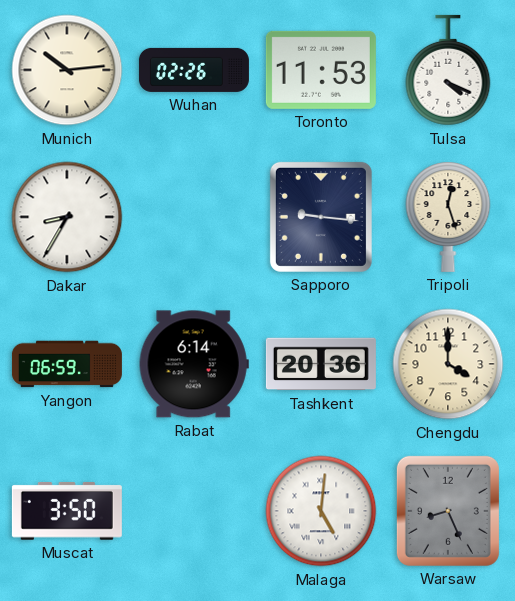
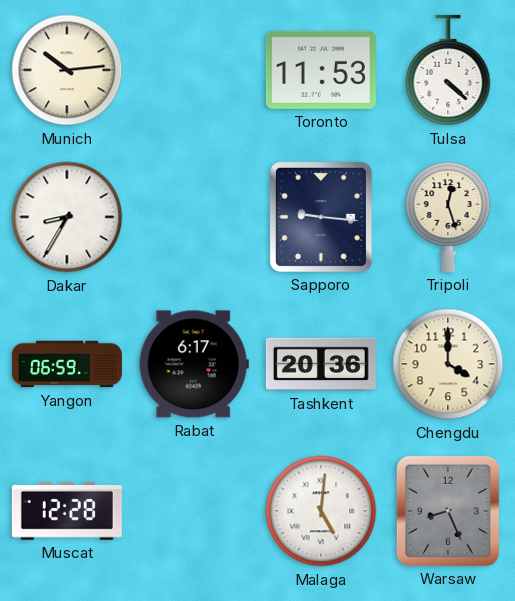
Wuhan: 02:26 -> none (194, 70)
Tulsa: 4:19 -> 4:22 (448, 70)
Rabat: 6:14 -> 6:17 (194, 364)
Muscat: 3:50 -> 12:28 (67, 511)
